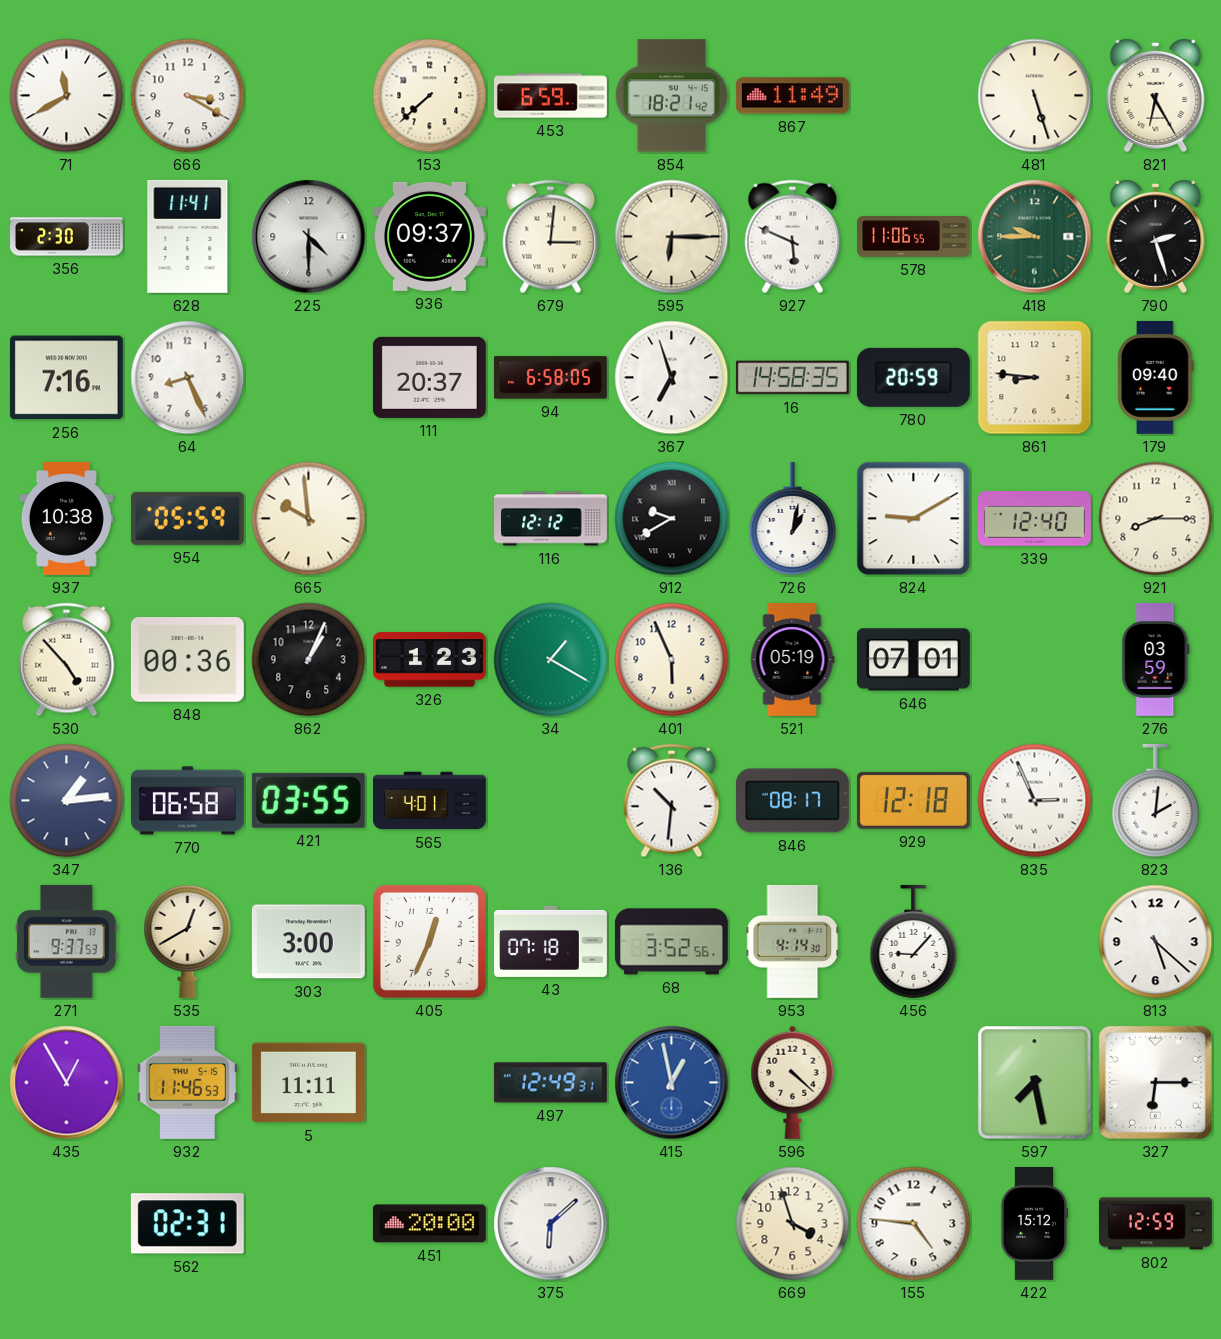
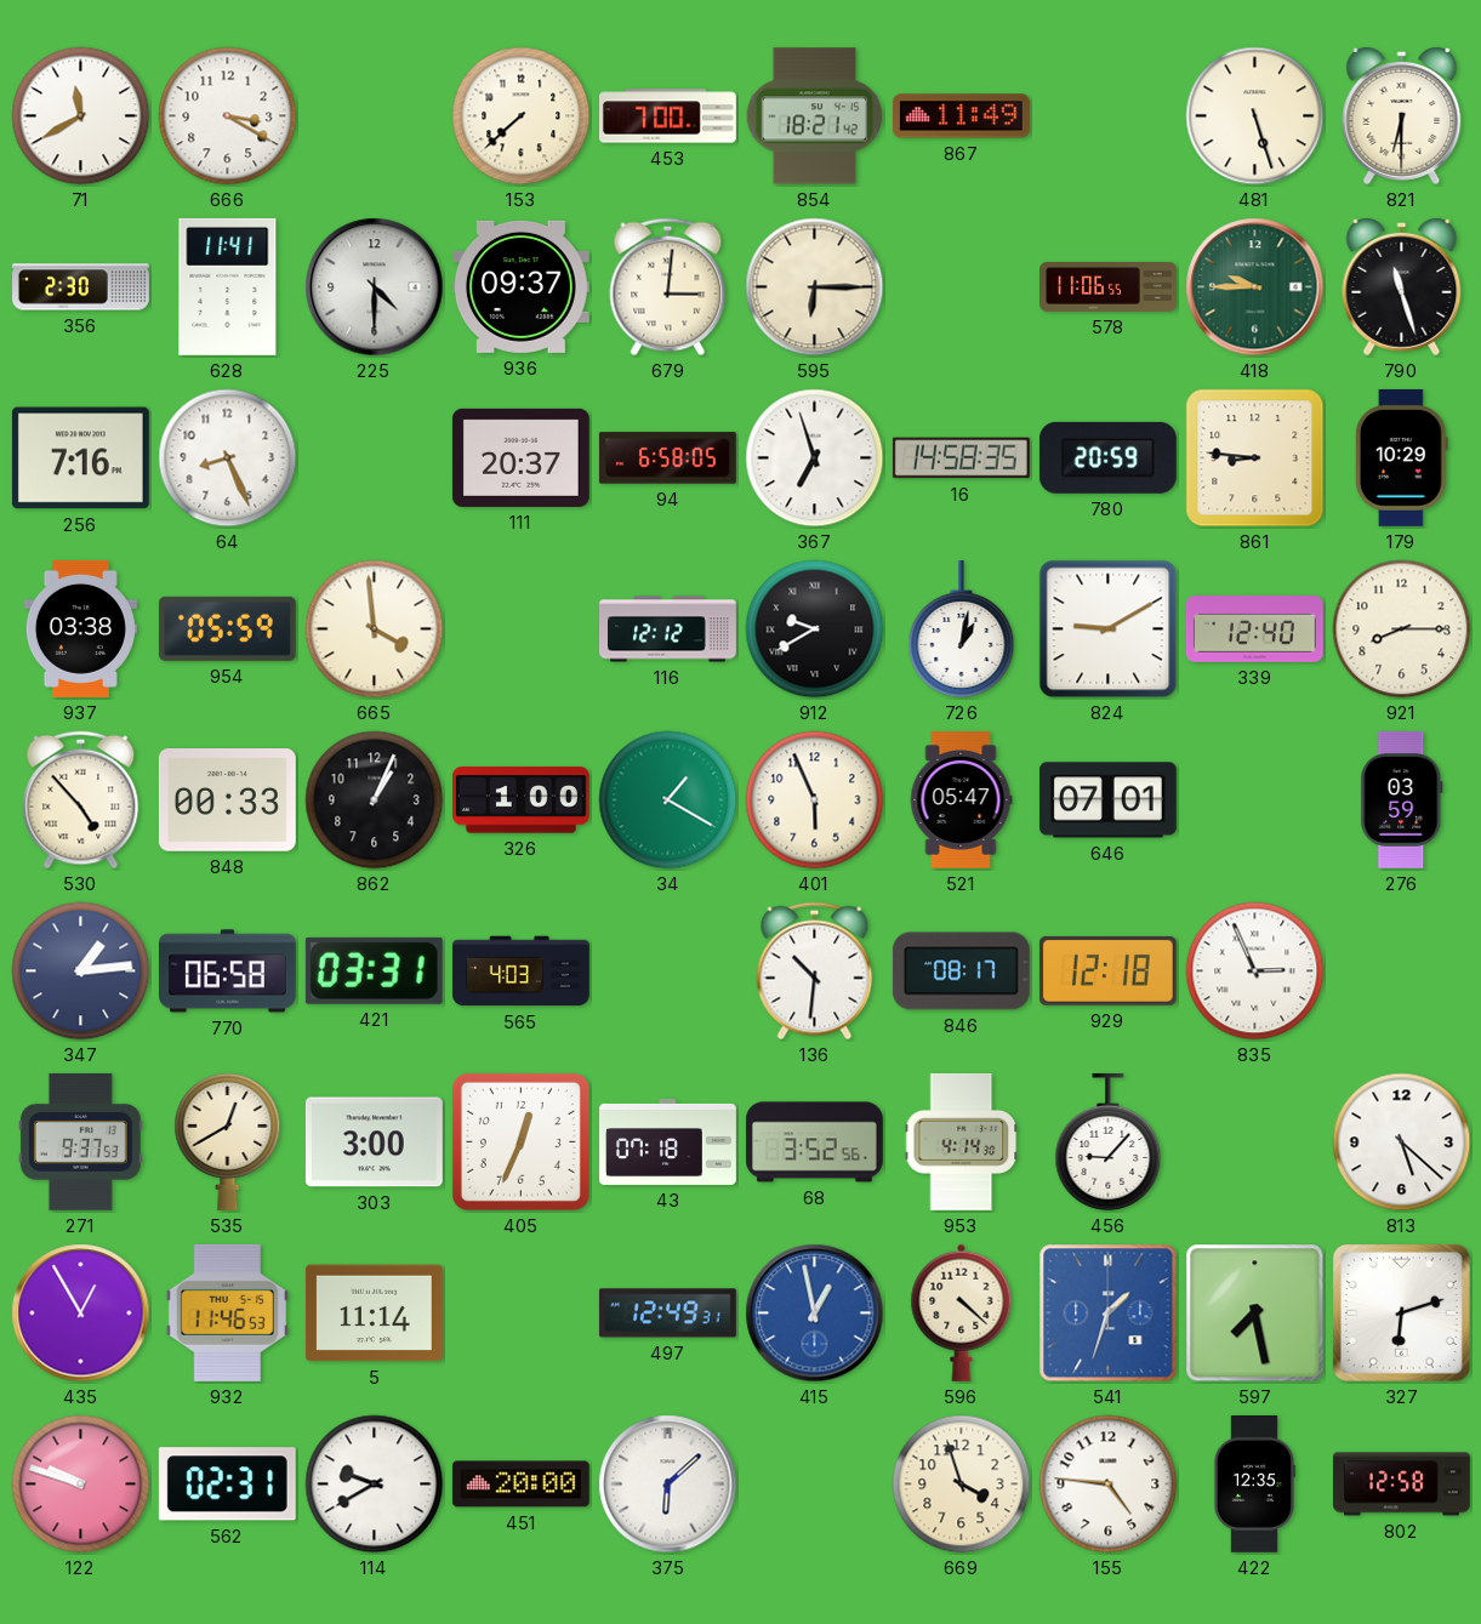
453: 6:59 -> 7:00 (668, 116)
821: 6:25 -> 6:30 (1402, 115)
927: 5:49 -> none (793, 237)
790: 2:27 -> 11:27 (1402, 286)
179: 09:40 -> 10:29 (1402, 457)
937: 10:38 -> 03:38 (80, 628)
665: 9:59 -> 3:59 (375, 629)
848: 00:36 -> 00:33 (227, 800)
326: 1:23 -> 1:00 (520, 800)
521: 05:19 -> 05:47 (961, 800)
421: 03:55 -> 03:31 (374, 970)
565: 4:01 -> 4:03 (522, 971)
823: 2:01 -> none (1156, 800)
5: 11:11 -> 11:14 (374, 1314)
541: none -> 1:33 (1109, 1314)
327: 6:15 -> 6:12 (1401, 1312)
122: none -> 9:48 (81, 1485)
114: none -> 9:40 (375, 1485)
422: 15:12 -> 12:35 (1253, 1485)
802: 12:59 -> 12:58 (1401, 1485)
